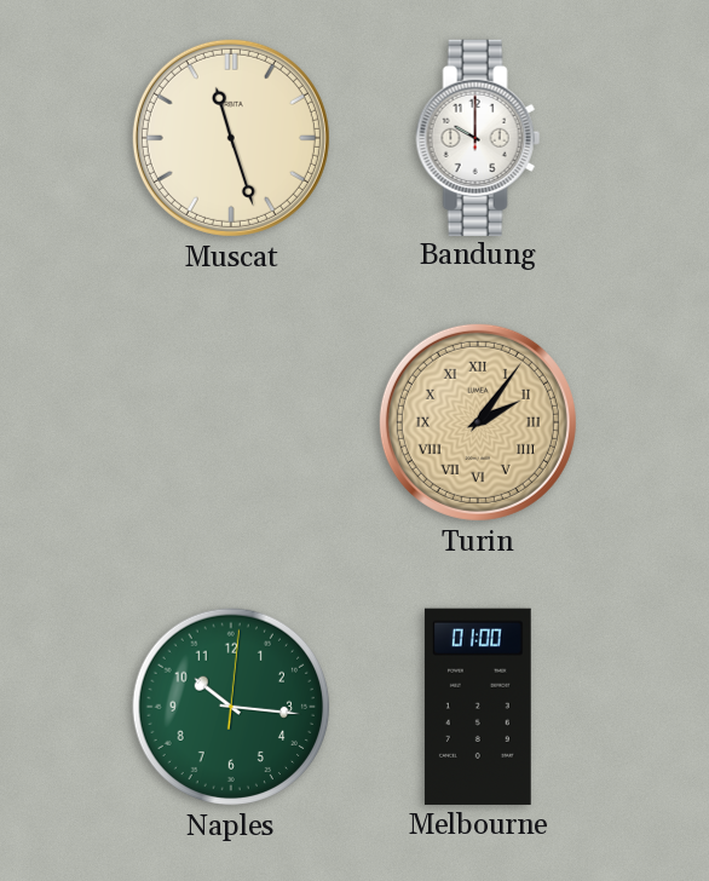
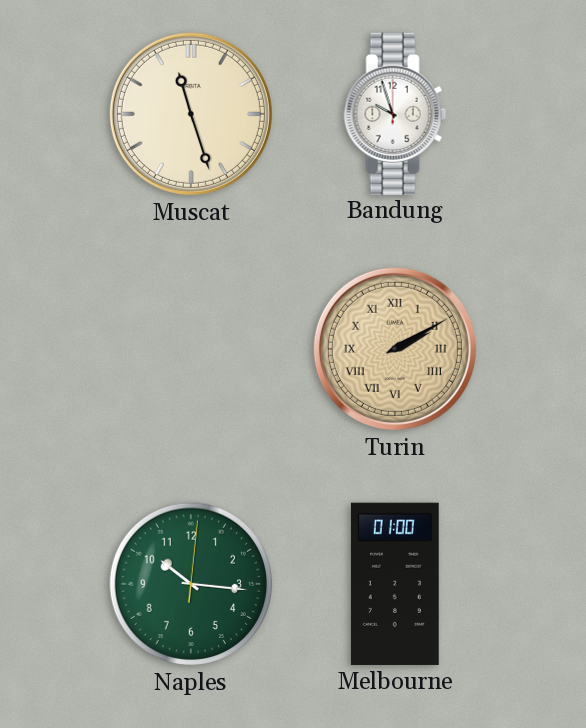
Bandung: 10:00 -> 9:57 (395, 113)
Turin: 2:06 -> 2:10 (395, 349)
